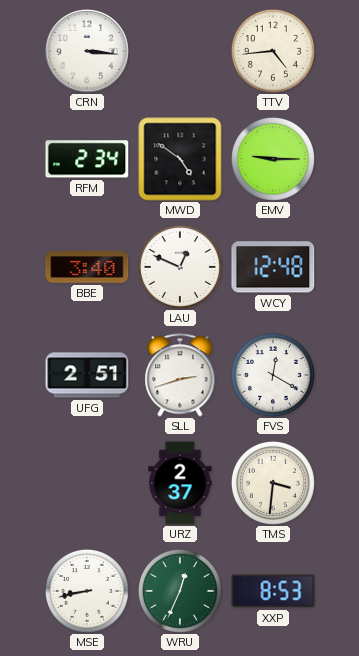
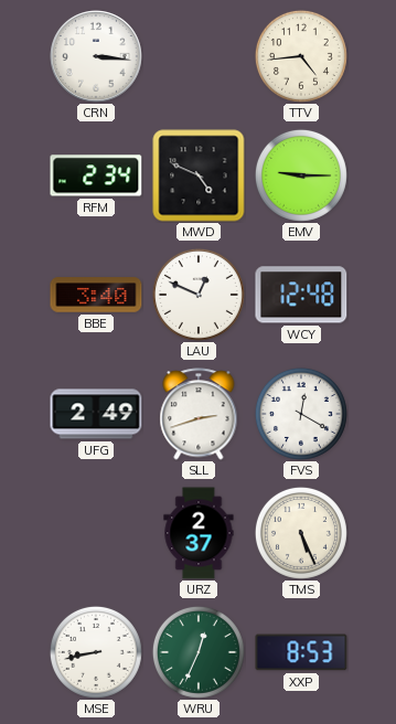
MWD: 4:51 -> 4:49 (199, 175)
UFG: 2:51 -> 2:49 (96, 414)
TMS: 3:31 -> 5:26 (301, 533)
